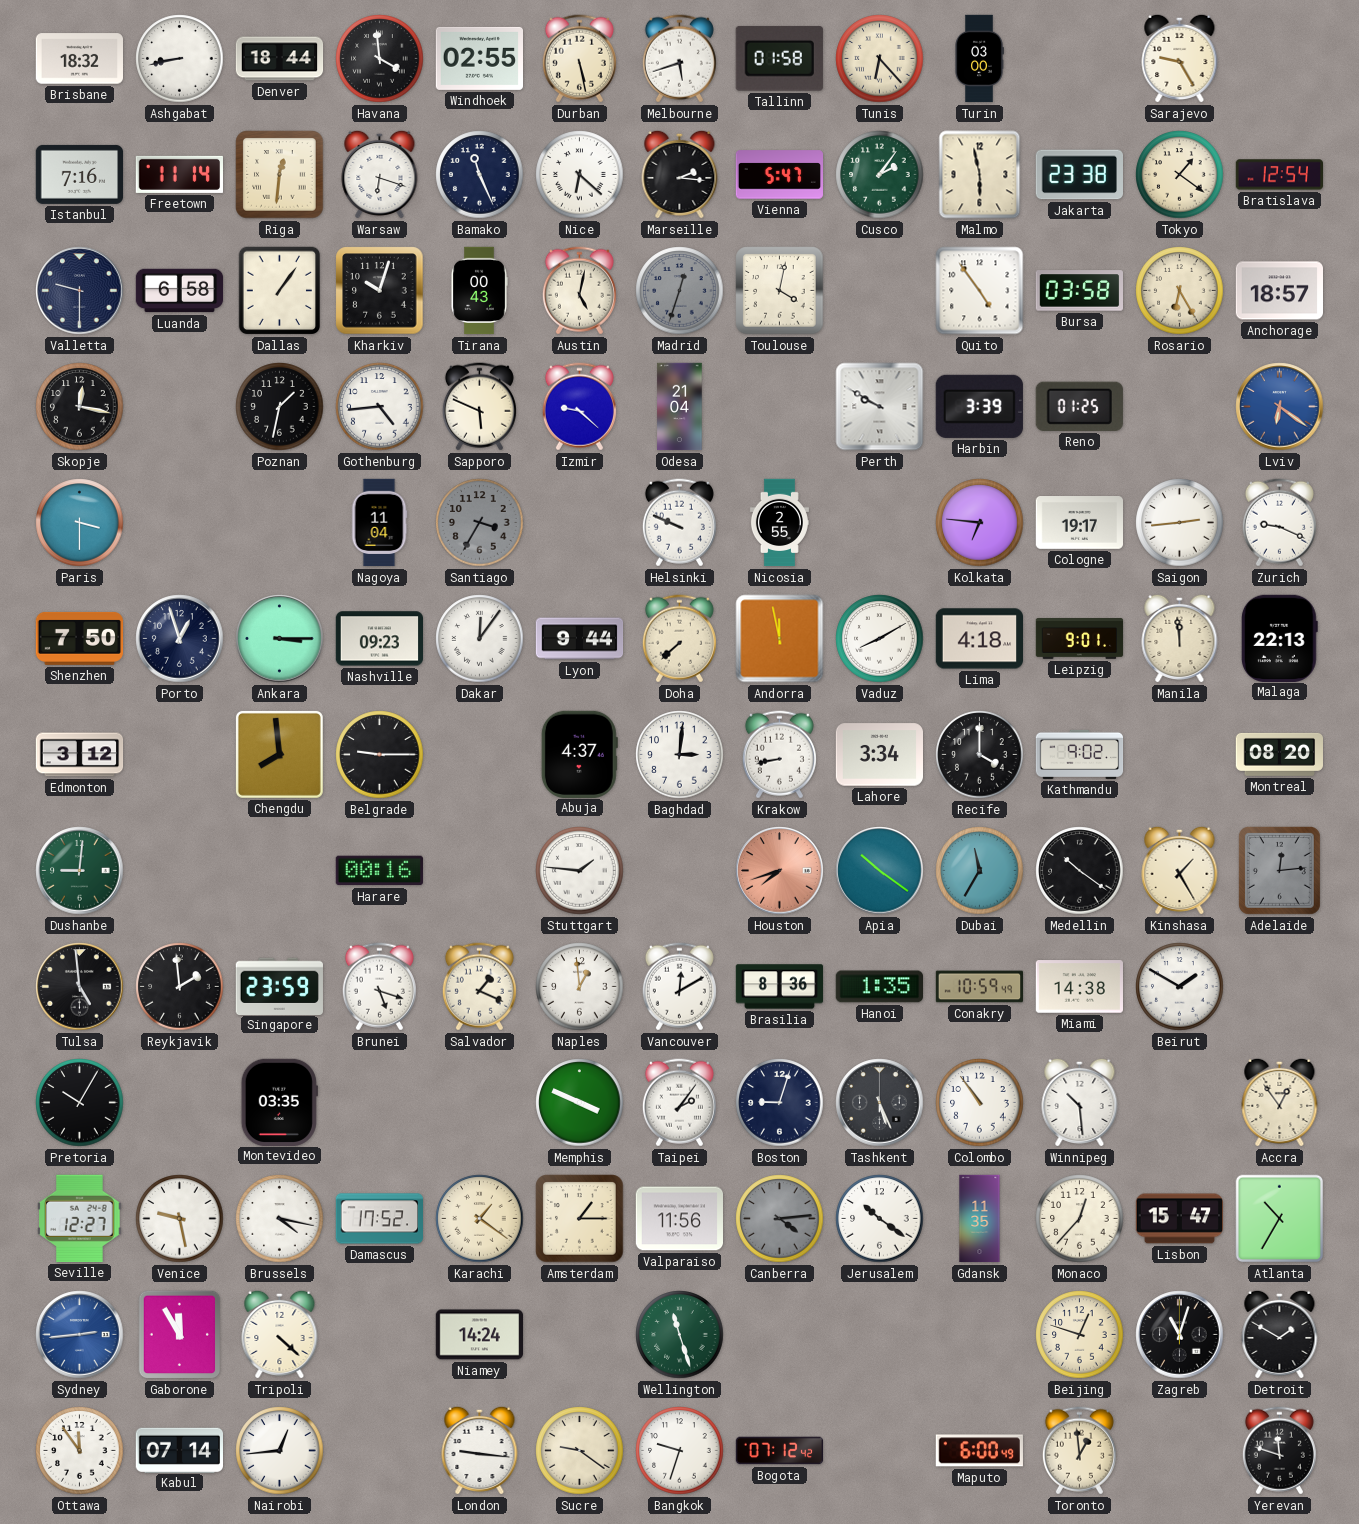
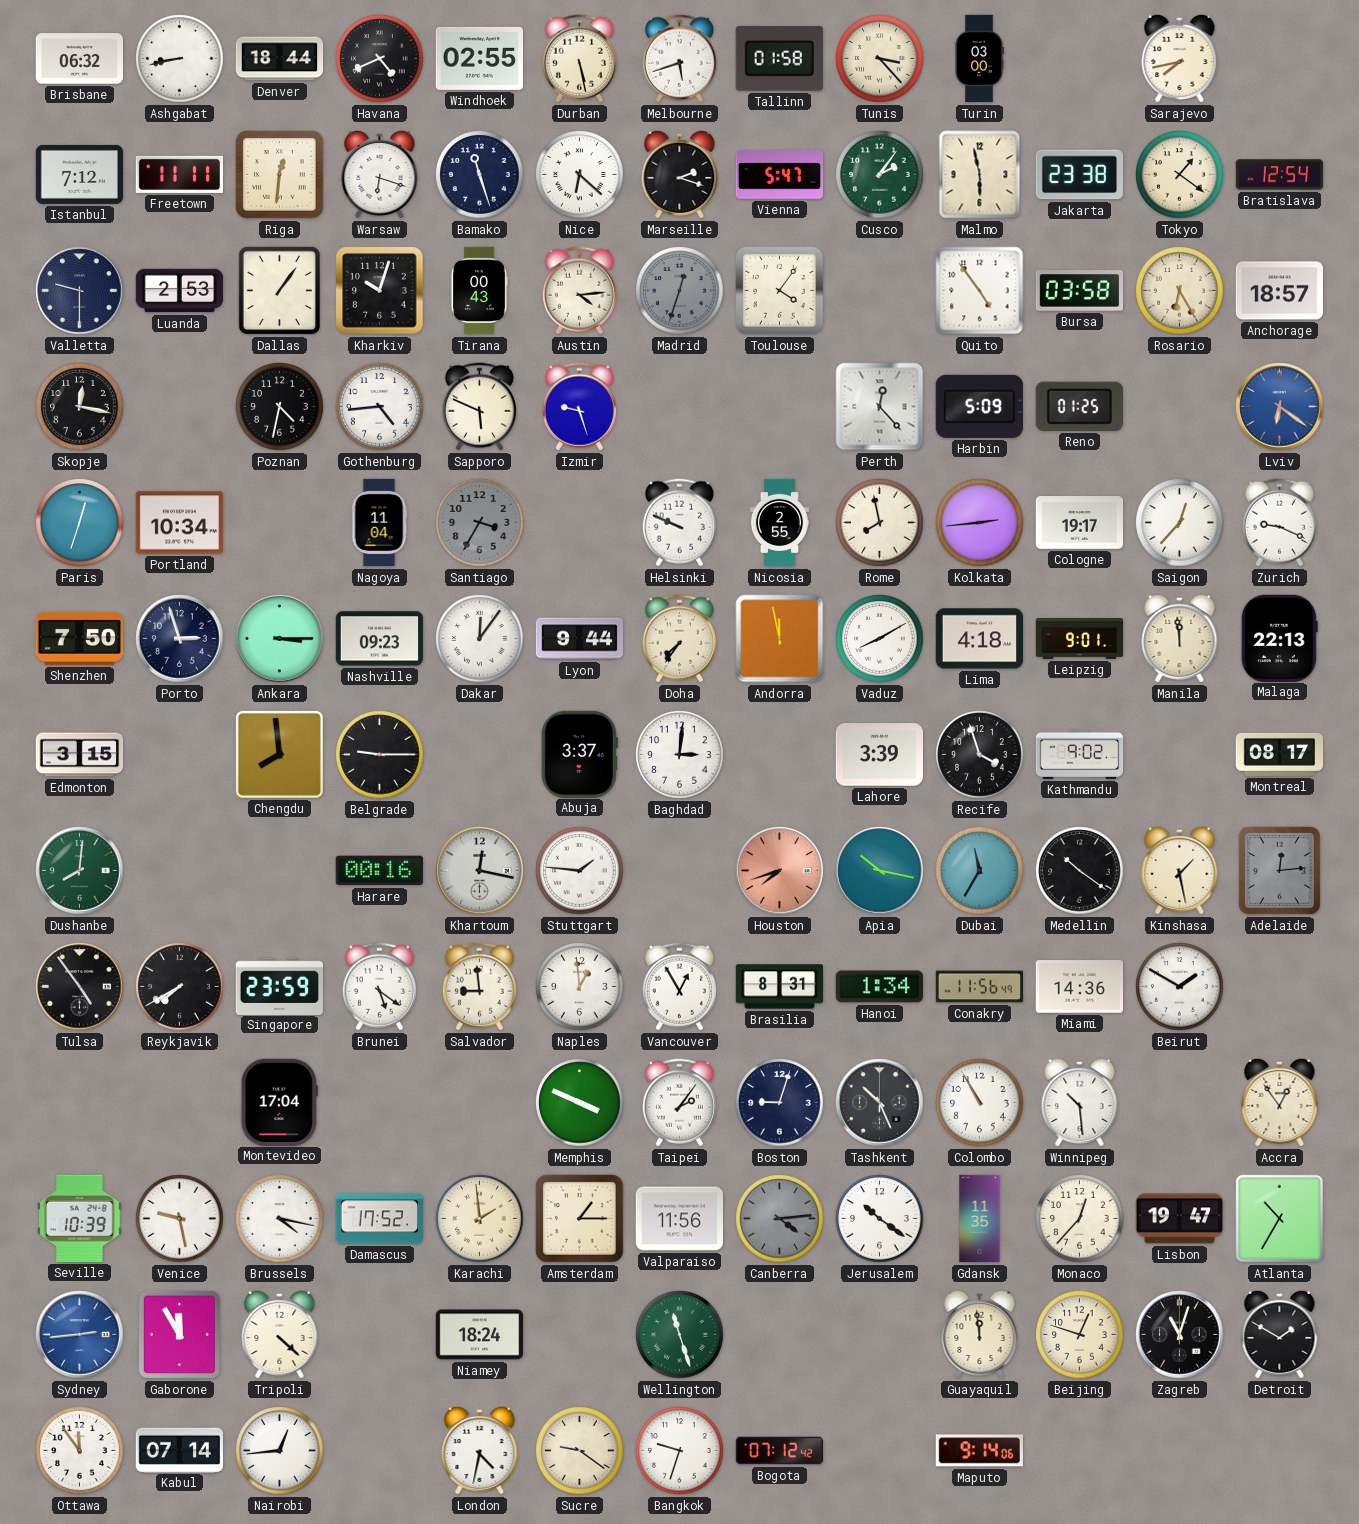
Brisbane: 18:32 -> 06:32 (80, 59)
Havana: 3:59 -> 4:41 (380, 59)
Tunis: 6:23 -> 3:23 (880, 59)
Sarajevo: 9:25 -> 7:43 (1180, 58)
Istanbul: 7:16 -> 7:12 (80, 174)
Freetown: 11:14 -> 11:11 (179, 174)
Bamako: 11:26 -> 11:27 (480, 175)
Marseille: 2:16 -> 2:18 (680, 174)
Luanda: 6:58 -> 2:53 (180, 291)
Austin: 5:02 -> 4:14 (579, 291)
Toulouse: 4:02 -> 4:06 (780, 291)
Poznan: 1:32 -> 4:32 (280, 407)
Izmir: 9:22 -> 9:27 (579, 407)
Odesa: 21:04 -> none (680, 407)
Perth: 9:50 -> 12:23 (880, 407)
Harbin: 3:39 -> 5:09 (979, 406)
Paris: 3:30 -> 12:33 (80, 523)
Portland: none -> 10:34 (179, 523)
Rome: none -> 7:58 (880, 523)
Kolkata: 6:46 -> 2:44 (980, 523)
Saigon: 2:44 -> 12:37 (1180, 523)
Porto: 12:57 -> 2:57 (180, 639)
Doha: 7:38 -> 7:36 (679, 639)
Edmonton: 3:12 -> 3:15 (80, 755)
Abuja: 4:37 -> 3:37 (579, 754)
Krakow: 8:43 -> none (779, 755)
Lahore: 3:34 -> 3:39 (880, 755)
Recife: 4:00 -> 3:57 (980, 755)
Montreal: 08:20 -> 08:17 (1280, 754)
Dushanbe: 9:01 -> 8:01 (80, 871)
Khartoum: none -> 12:17 (480, 871)
Apia: 10:21 -> 10:17 (880, 871)
Kinshasa: 1:25 -> 1:28 (1180, 870)
Tulsa: 4:59 -> 4:54 (80, 987)
Reykjavik: 1:59 -> 7:40 (180, 987)
Brunei: 5:18 -> 5:21 (379, 987)
Salvador: 1:19 -> 8:59 (479, 987)
Vancouver: 12:10 -> 12:55 (679, 987)
Brasilia: 8:36 -> 8:31 (780, 987)
Hanoi: 1:35 -> 1:34 (879, 987)
Conakry: 10:59 -> 11:56 (980, 987)
Miami: 14:38 -> 14:36 (1079, 987)
Pretoria: 10:05 -> none (80, 1103)
Montevideo: 03:35 -> 17:04 (279, 1102)
Tashkent: 5:26 -> 10:26 (880, 1103)
Colombo: 10:54 -> 10:55 (980, 1103)
Seville: 12:27 -> 10:39 (80, 1218)
Karachi: 1:21 -> 1:59 (480, 1219)
Lisbon: 15:47 -> 19:47 (1179, 1219)
Niamey: 14:24 -> 18:24 (480, 1335)
Guayaquil: none -> 11:59 (980, 1334)
London: 9:16 -> 4:32 (480, 1450)
Maputo: 6:00 -> 9:14 (979, 1451)
Toronto: 12:59 -> none (1079, 1451)
Yerevan: 11:48 -> none (1279, 1451)
